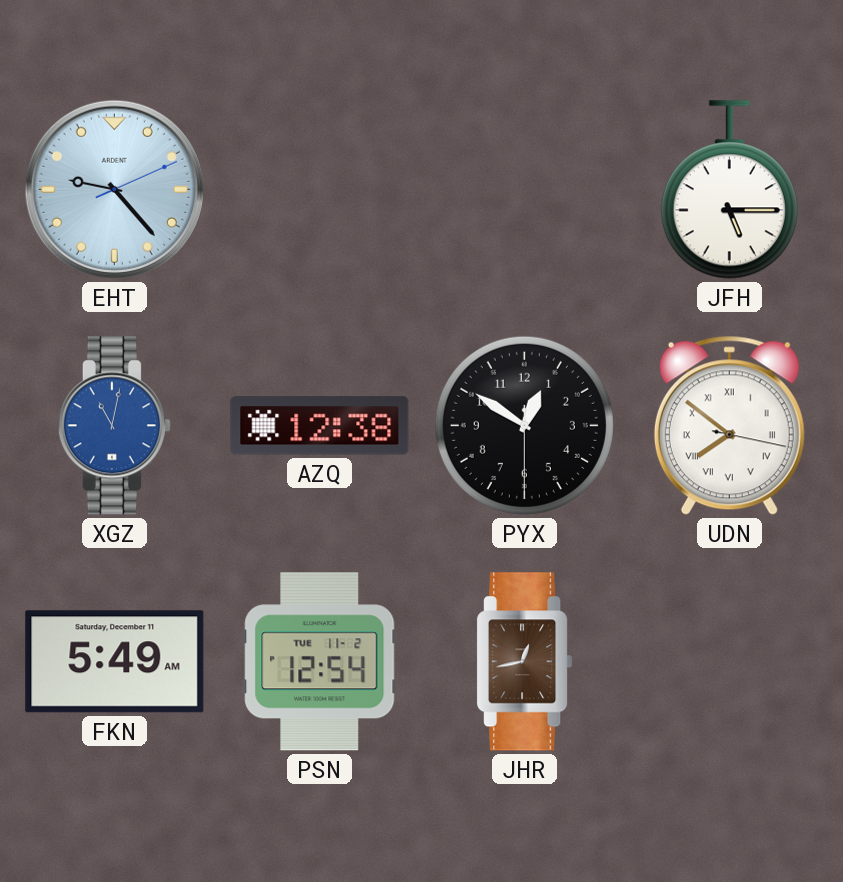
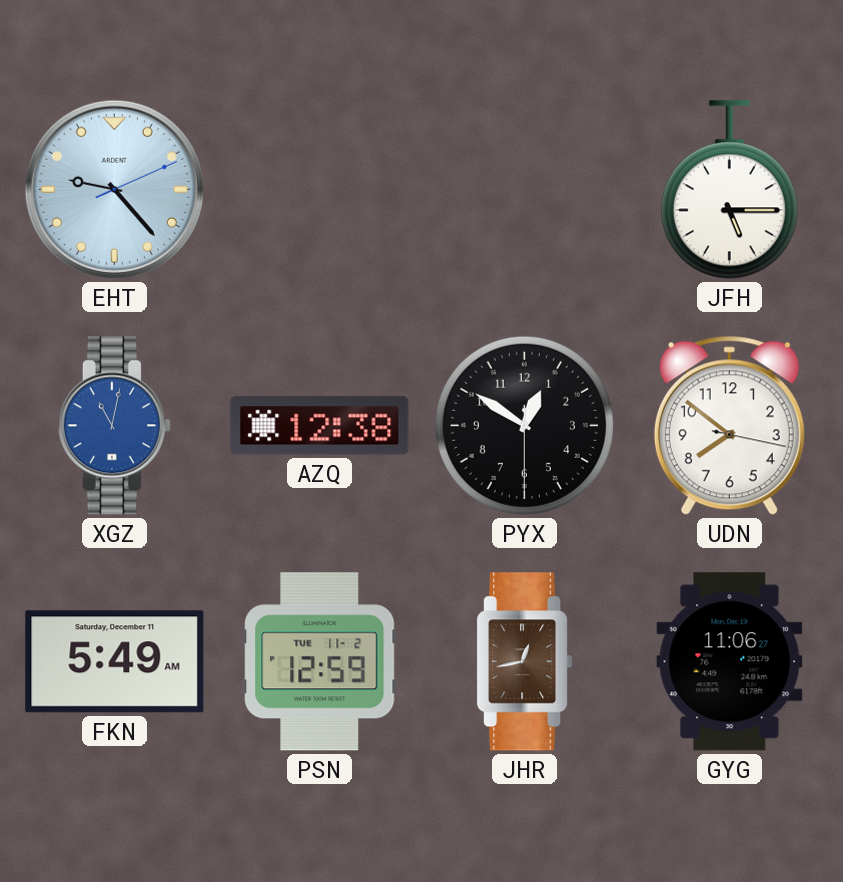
UDN numerals: Roman -> Arabic (729, 426)
PSN: 12:54 -> 12:59 (320, 662)
GYG: none -> 11:06 (730, 662)
